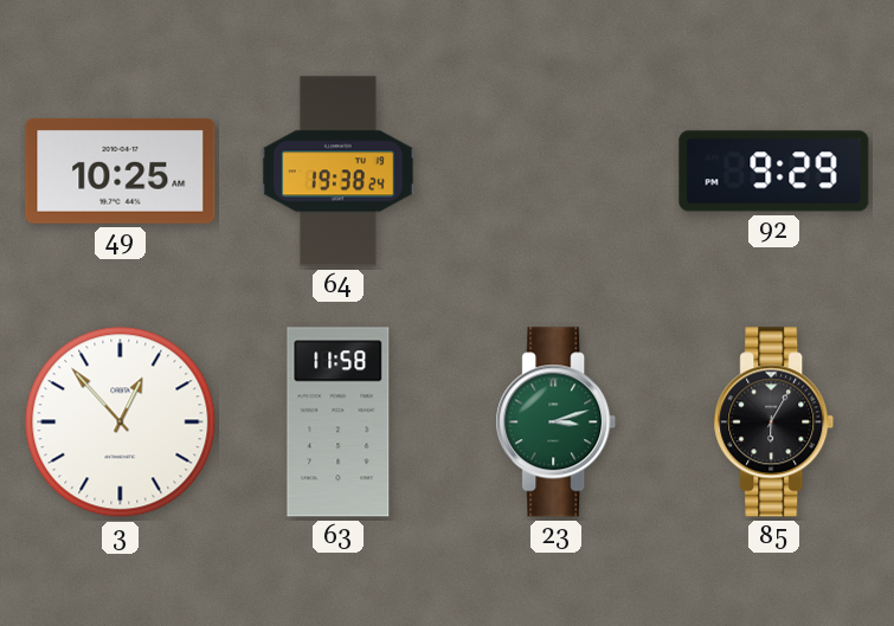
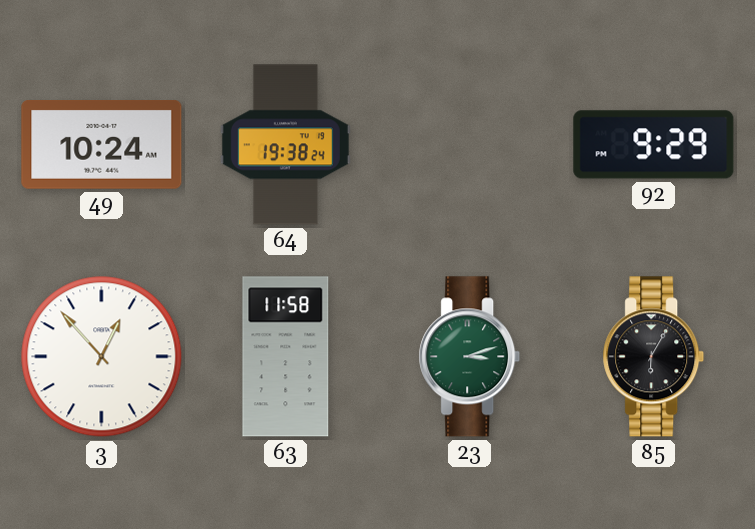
49: 10:25 -> 10:24 (102, 145)
